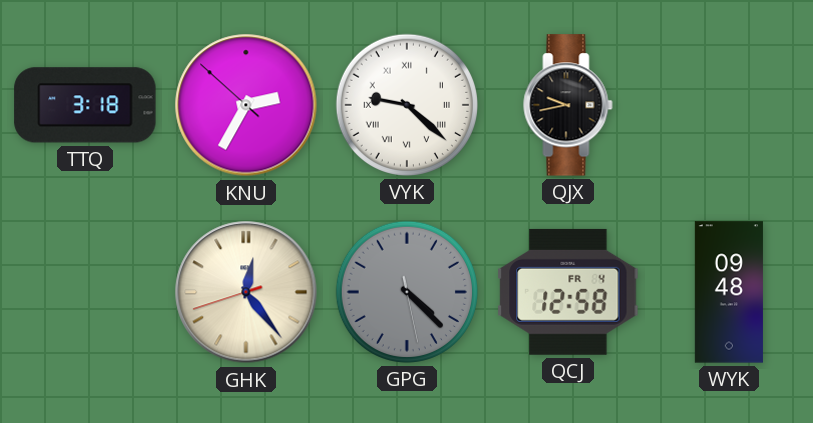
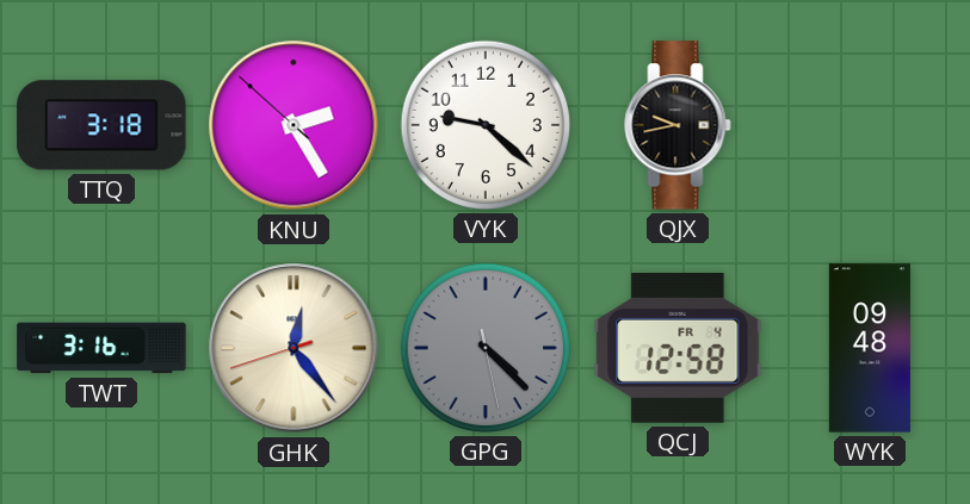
KNU: 2:34 -> 2:24 (294, 125)
VYK numerals: Roman -> Arabic (486, 125)
TWT: none -> 3:16 (101, 348)
